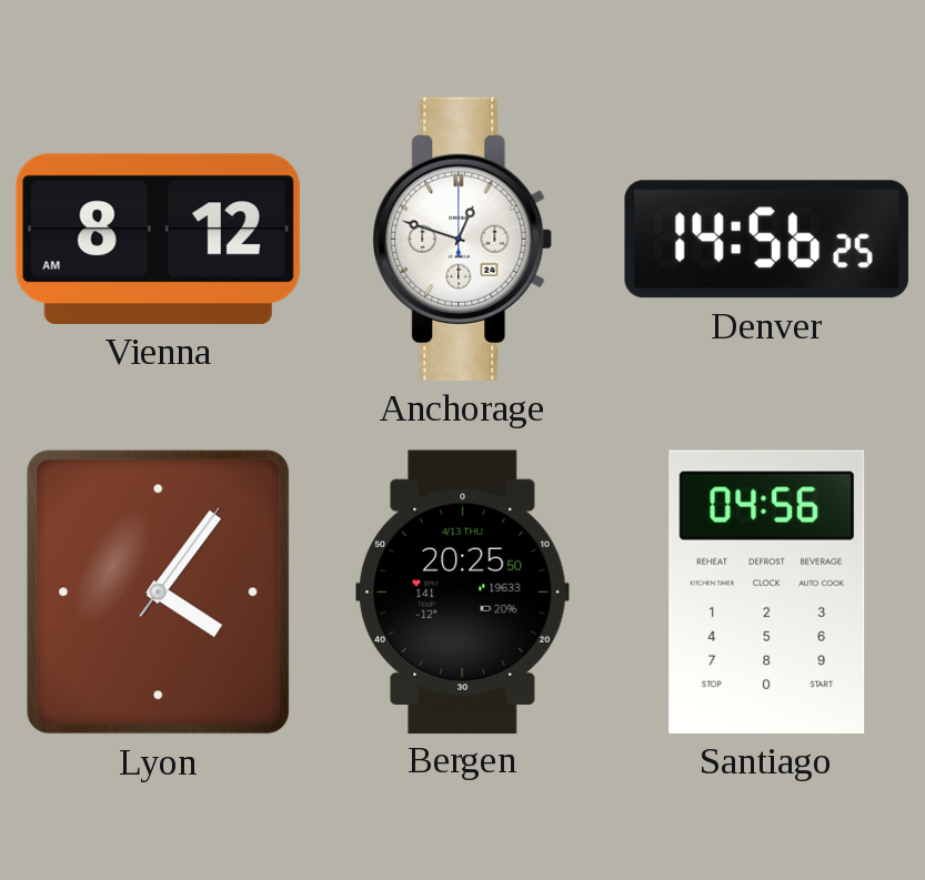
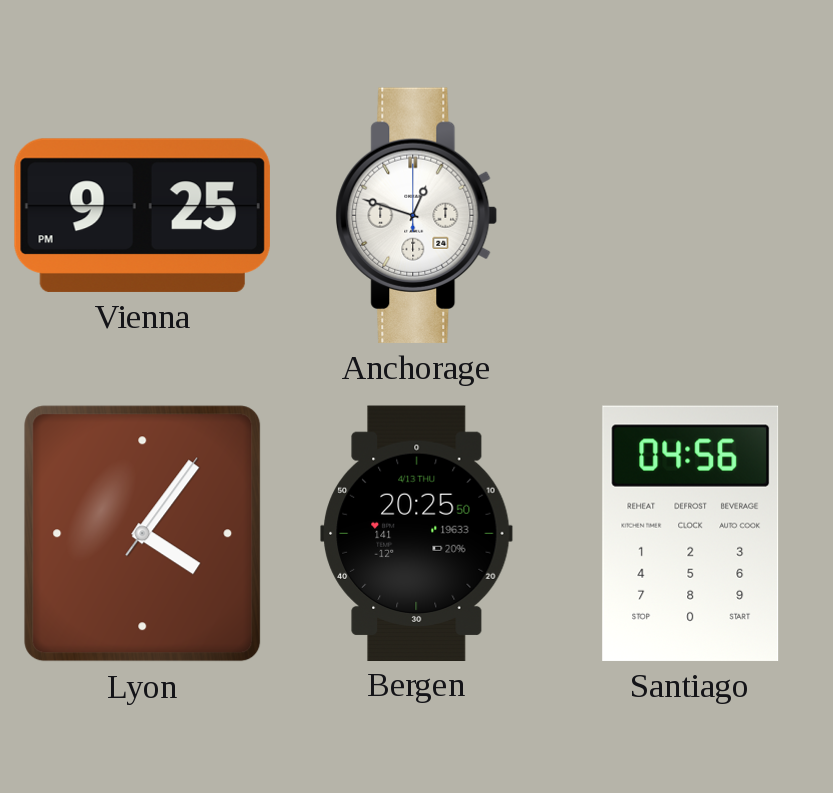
Vienna: 8:12 -> 9:25 (142, 215)
Denver: 14:56 -> none (766, 240)
